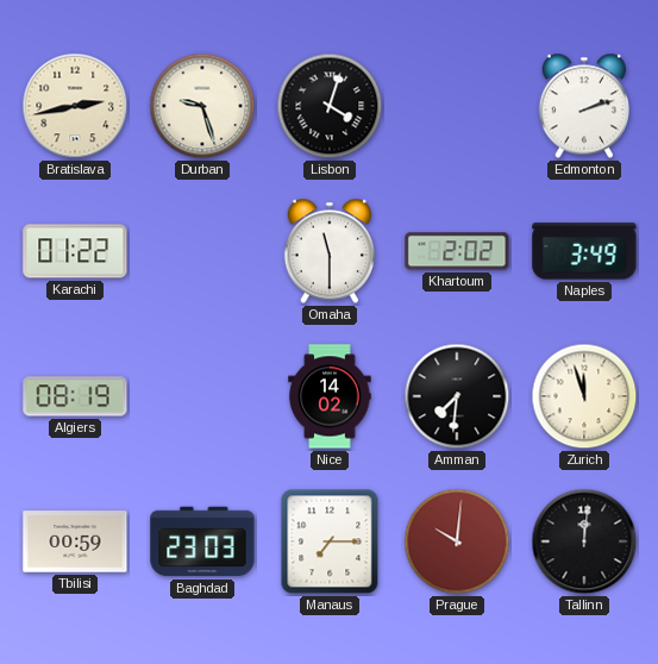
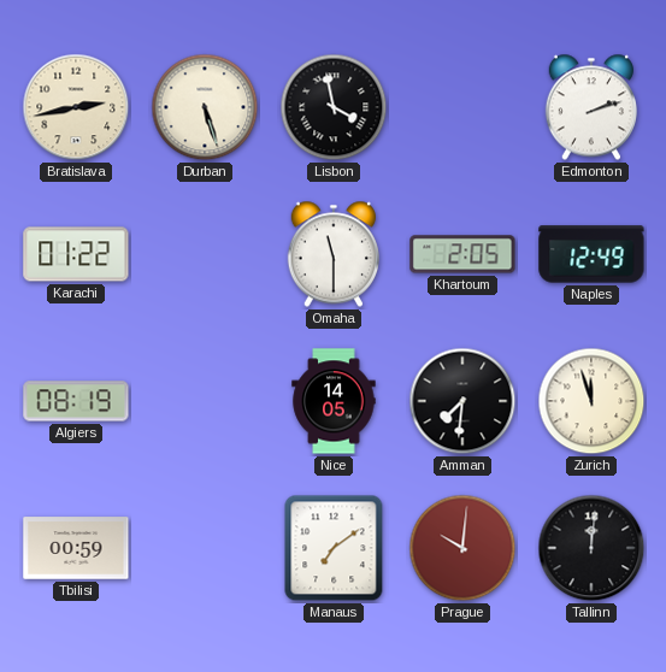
Durban: 9:27 -> 5:27 (205, 107)
Lisbon: 4:03 -> 3:58 (334, 107)
Khartoum: 2:02 -> 2:05 (462, 254)
Naples: 3:49 -> 12:49 (591, 254)
Nice: 14:02 -> 14:05 (334, 401)
Baghdad: 23:03 -> none (202, 541)
Manaus: 7:15 -> 7:09 (334, 548)
